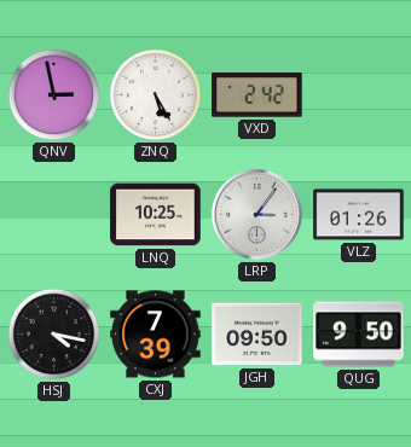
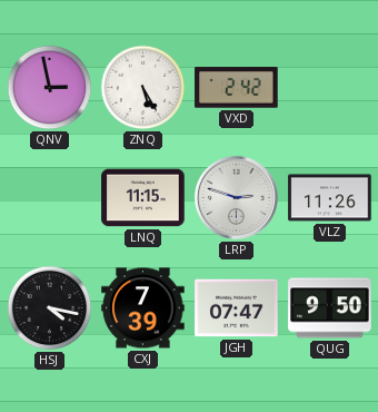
LNQ: 10:25 -> 11:15 (143, 198)
LRP: 3:06 -> 2:48 (236, 197)
VLZ: 01:26 -> 11:26 (330, 198)
JGH: 09:50 -> 07:47 (237, 308)
